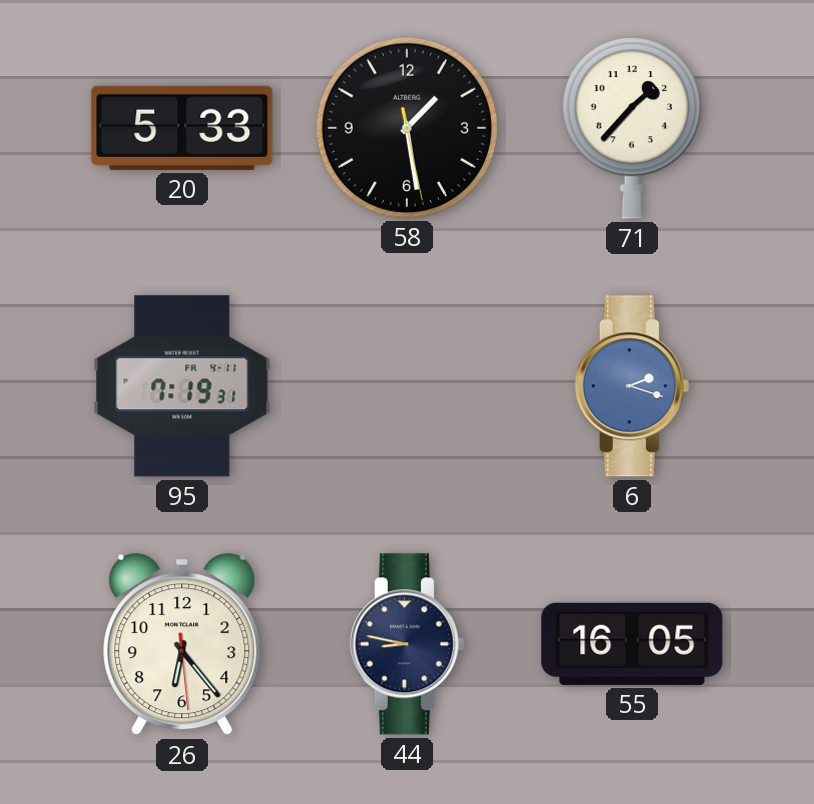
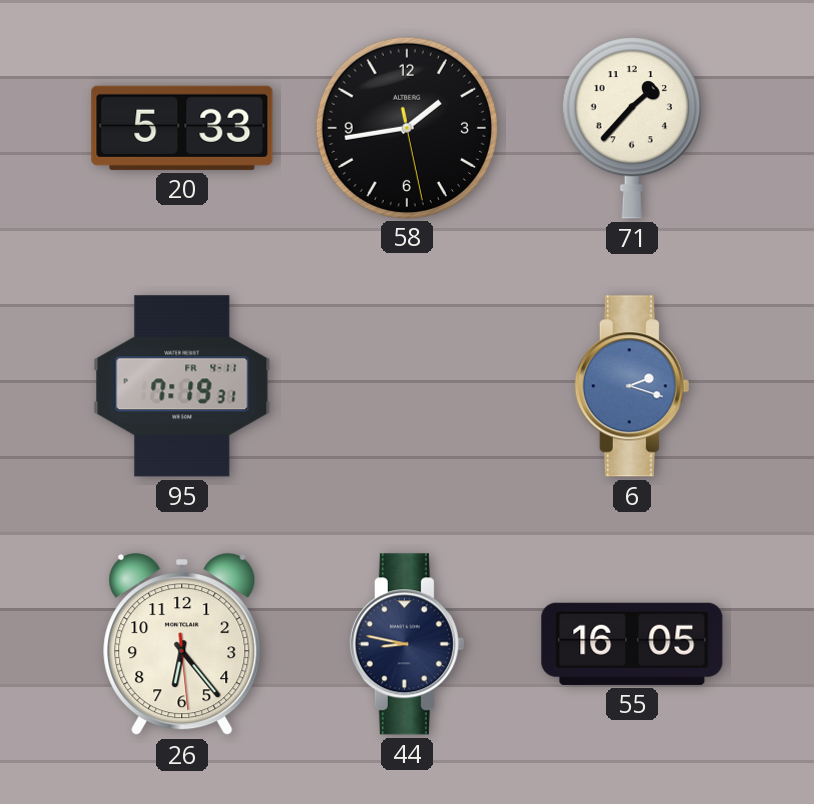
58: 1:28 -> 1:43 (406, 127)
